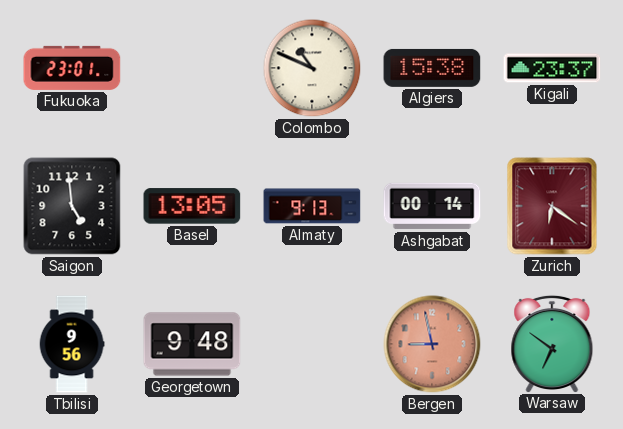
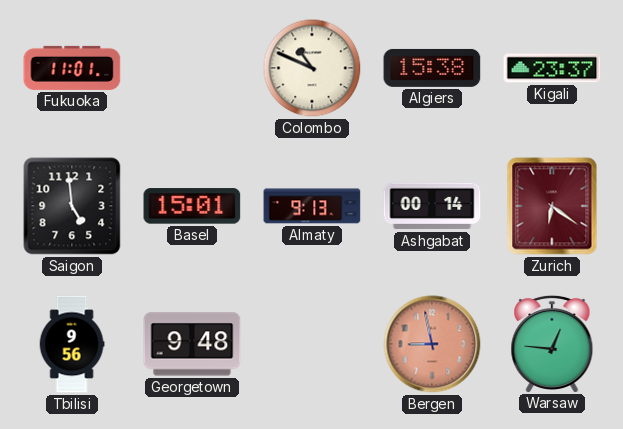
Fukuoka: 23:01 -> 11:01 (72, 68)
Basel: 13:05 -> 15:01 (192, 206)
Warsaw: 6:51 -> 12:46 (552, 343)
